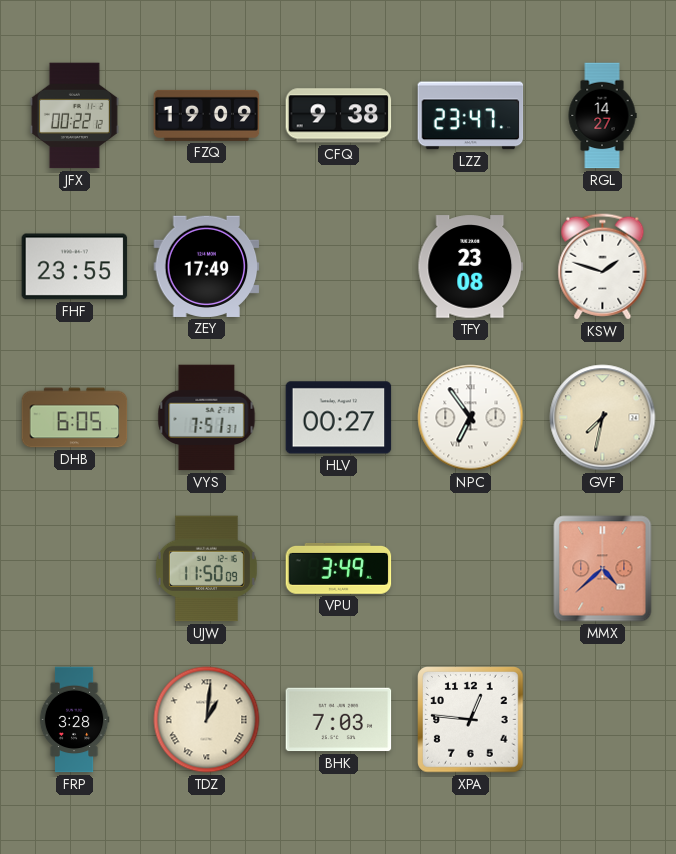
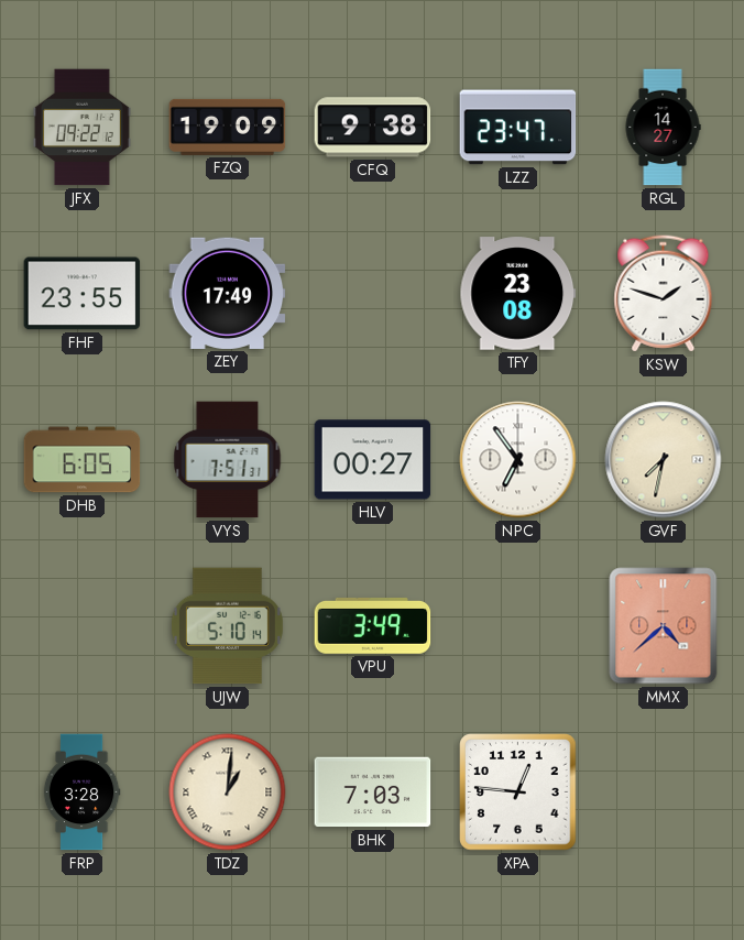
JFX: 00:22 -> 09:22 (81, 128)
UJW: 11:50 -> 5:10 (227, 626)
